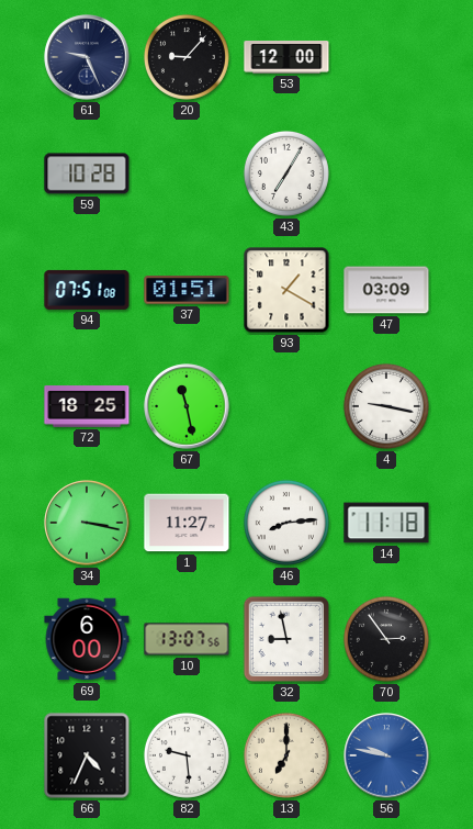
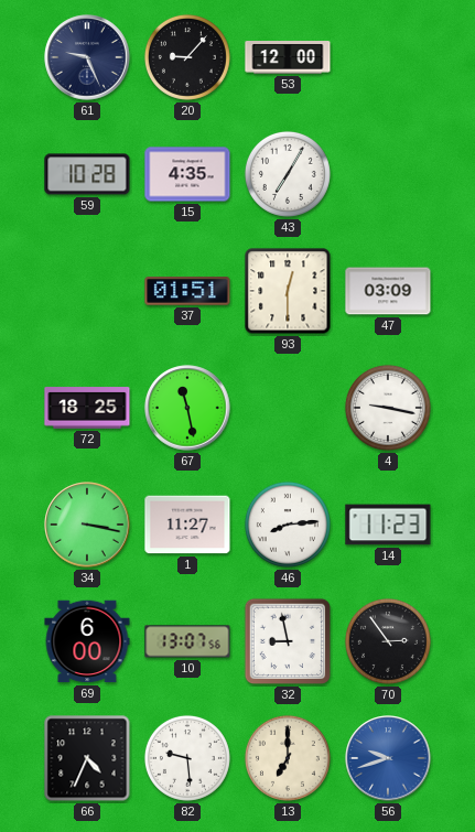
15: none -> 4:35 (187, 174)
94: 07:51 -> none (87, 290)
93: 1:20 -> 12:30 (288, 291)
14: 11:18 -> 11:23 (388, 525)
56: 9:47 -> 9:42 (388, 758)
